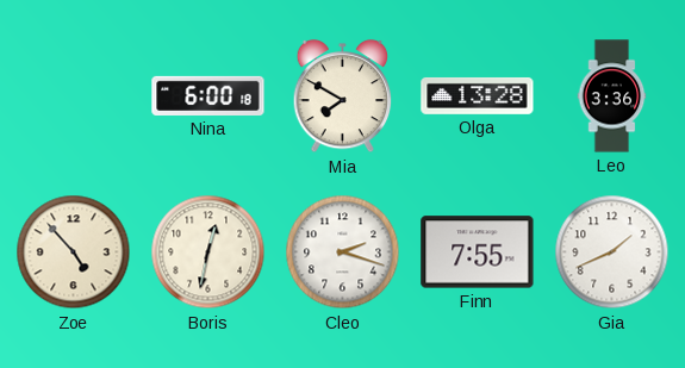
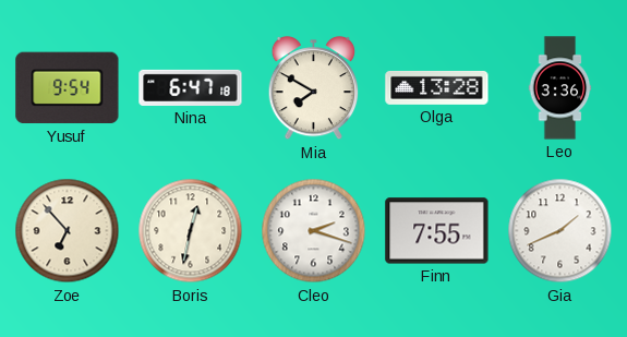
Yusuf: none -> 9:54 (68, 88)
Nina: 6:00 -> 6:47 (191, 87)
Zoe: 4:53 -> 6:53 (68, 231)
